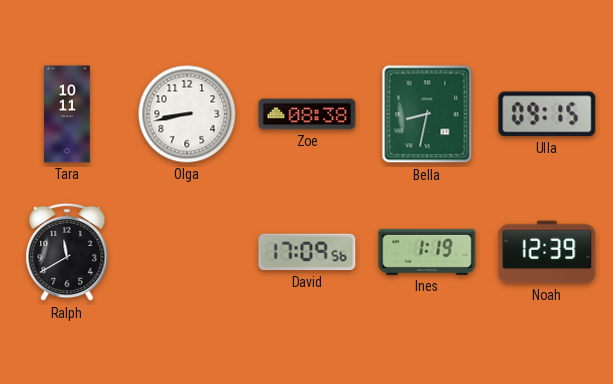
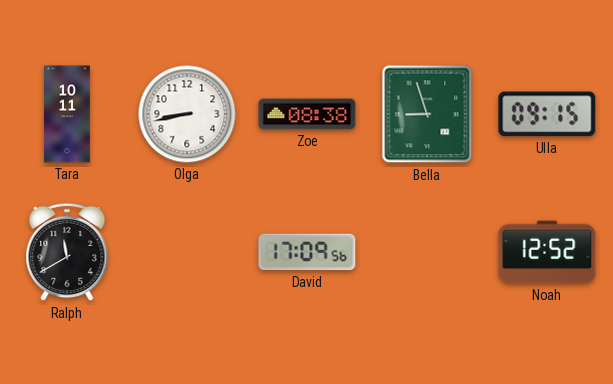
Bella: 8:32 -> 8:57 (427, 114)
Ines: 1:19 -> none (427, 252)
Noah: 12:39 -> 12:52 (547, 252)
